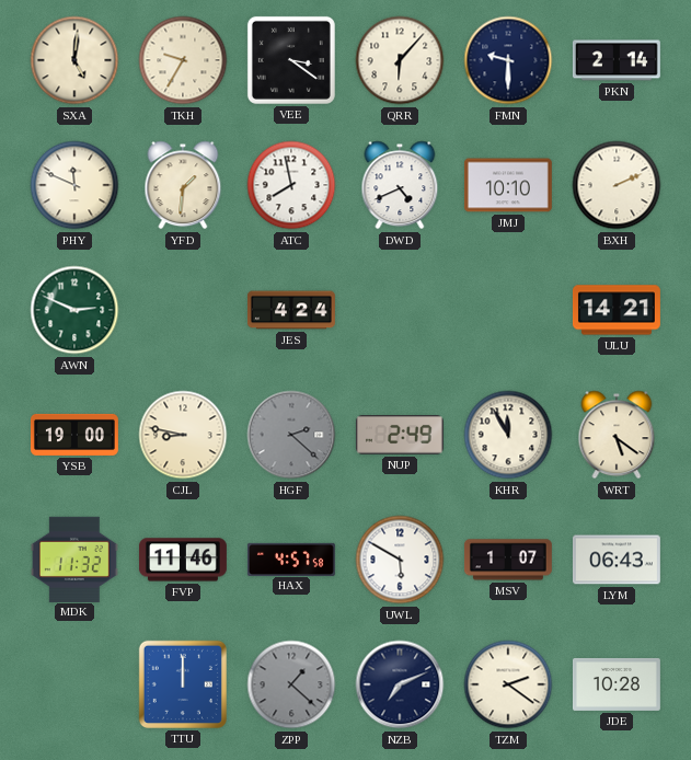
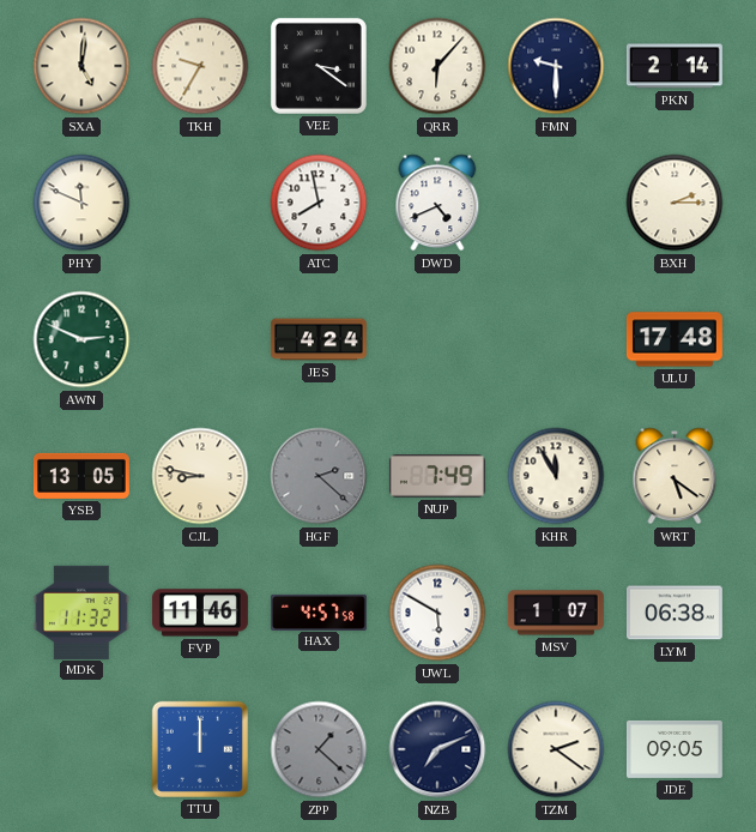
YFD: 1:31 -> none (183, 185)
JMJ: 10:10 -> none (508, 185)
BXH: 2:11 -> 2:15 (675, 203)
ULU: 14:21 -> 17:48 (675, 339)
YSB: 19:00 -> 13:05 (81, 476)
NUP: 2:49 -> 7:49 (437, 477)
LYM: 06:43 -> 06:38 (675, 613)
JDE: 10:28 -> 09:05 (675, 749)
